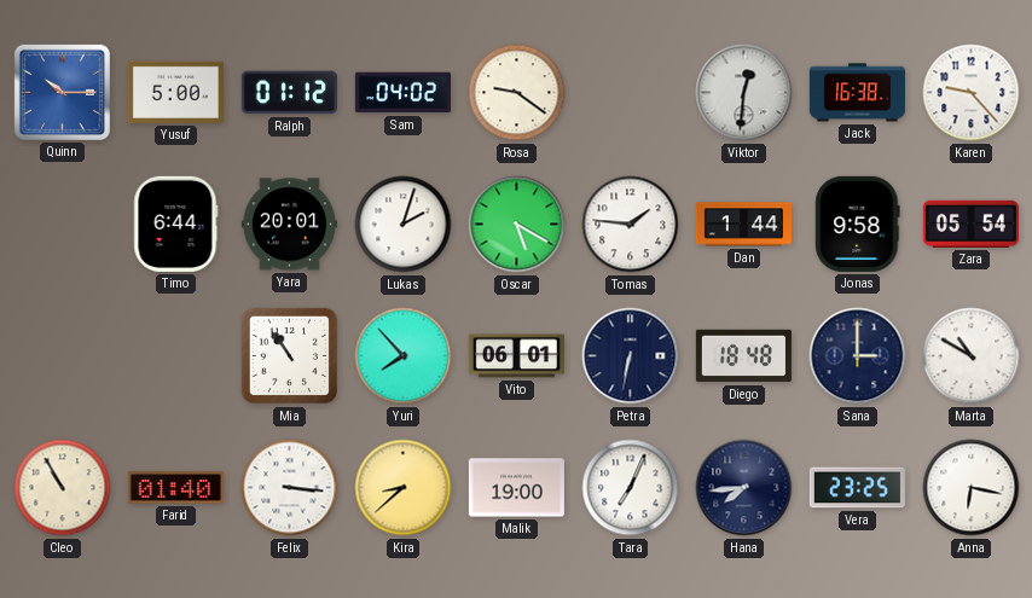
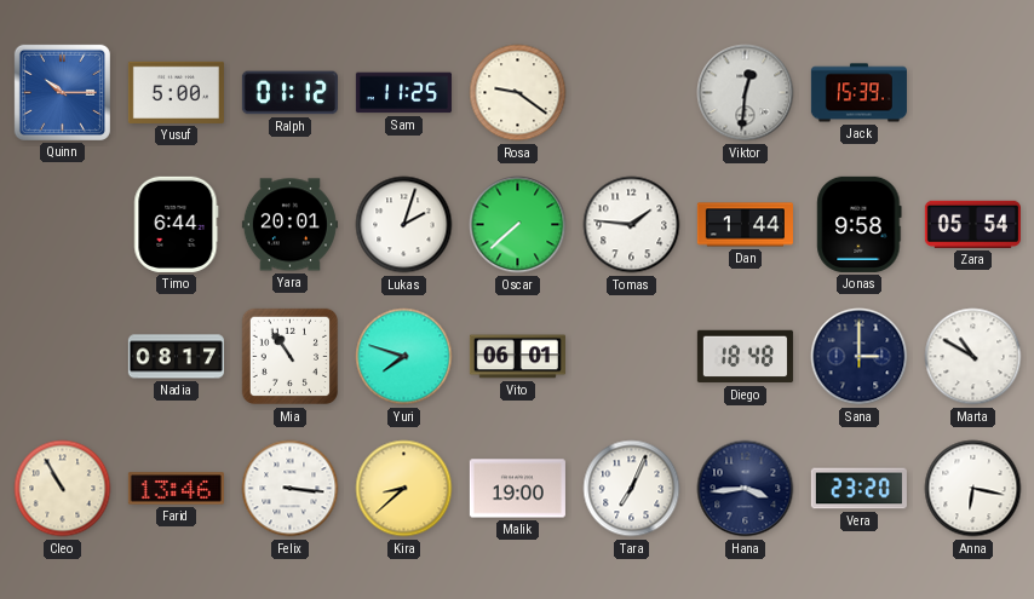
Sam: 04:02 -> 11:25 (403, 93)
Jack: 16:38 -> 15:39 (858, 93)
Karen: 9:23 -> none (972, 93)
Oscar: 5:20 -> 7:38 (518, 225)
Nadia: none -> 08:17 (176, 357)
Yuri: 7:53 -> 7:48 (404, 357)
Petra: 6:32 -> none (631, 356)
Farid: 01:40 -> 13:46 (176, 489)
Hana: 7:44 -> 3:44 (746, 489)
Vera: 23:25 -> 23:20 (858, 489)
